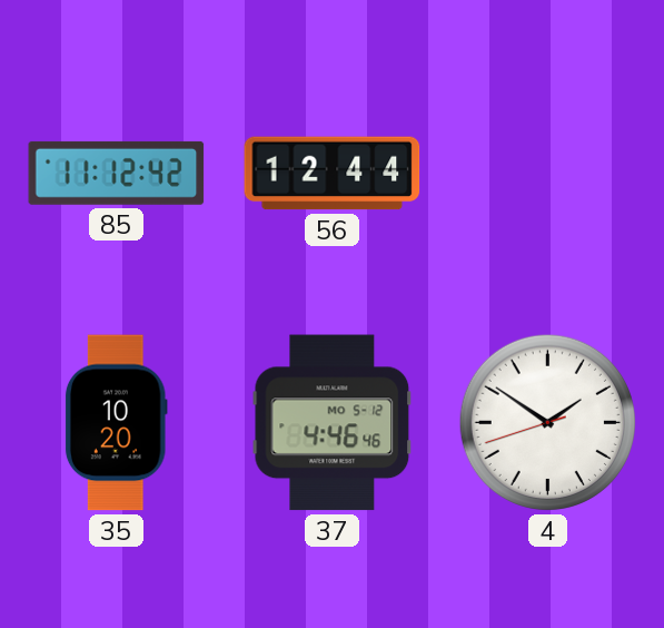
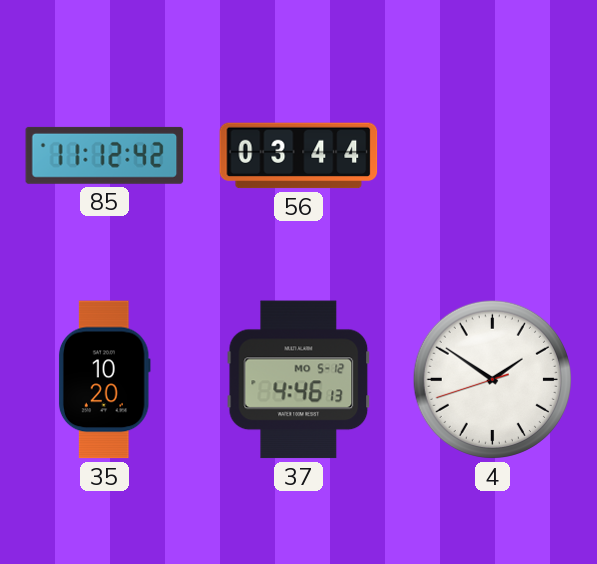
56: 12:44 -> 03:44 (299, 156)
37: 4:46:46 -> 4:46:13 (299, 380)
